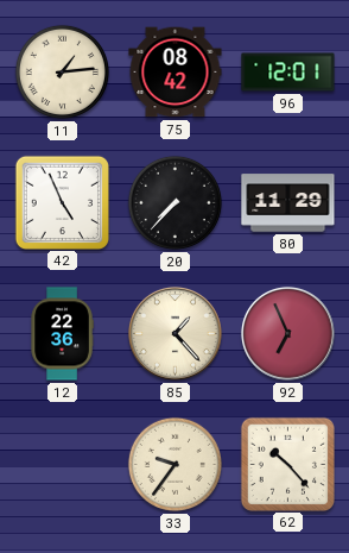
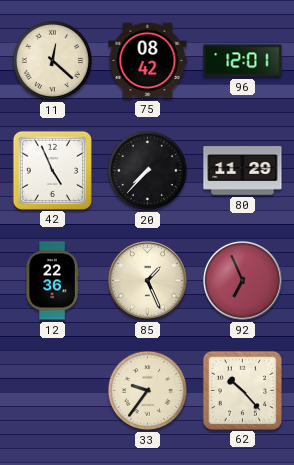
11: 1:14 -> 12:22 (52, 60)
85: 1:23 -> 1:26 (148, 281)
